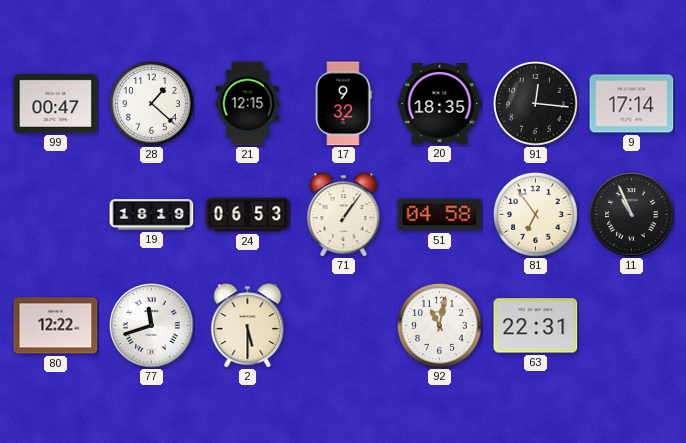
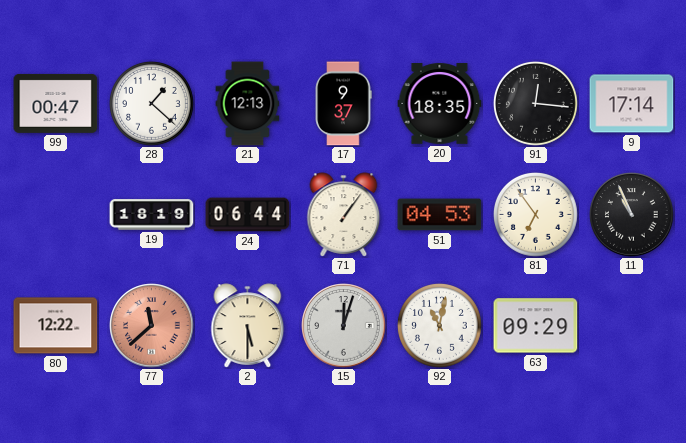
21: 12:15 -> 12:13 (248, 104)
17: 9:32 -> 9:37 (343, 104)
24: 06:53 -> 06:44 (248, 215)
51: 04:58 -> 04:53 (440, 215)
77: 11:42 -> 11:38 (152, 326)
77 dial: white -> salmon (152, 326)
15: none -> 12:03 (344, 326)
63: 22:31 -> 09:29 (536, 326)
